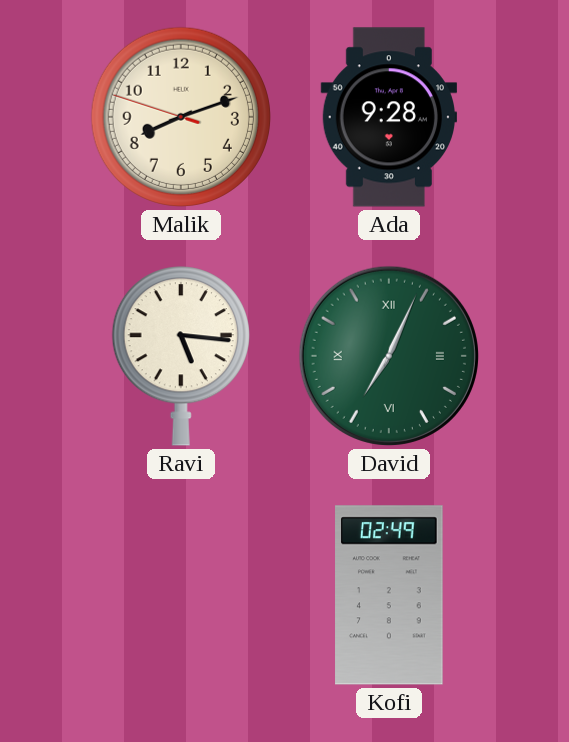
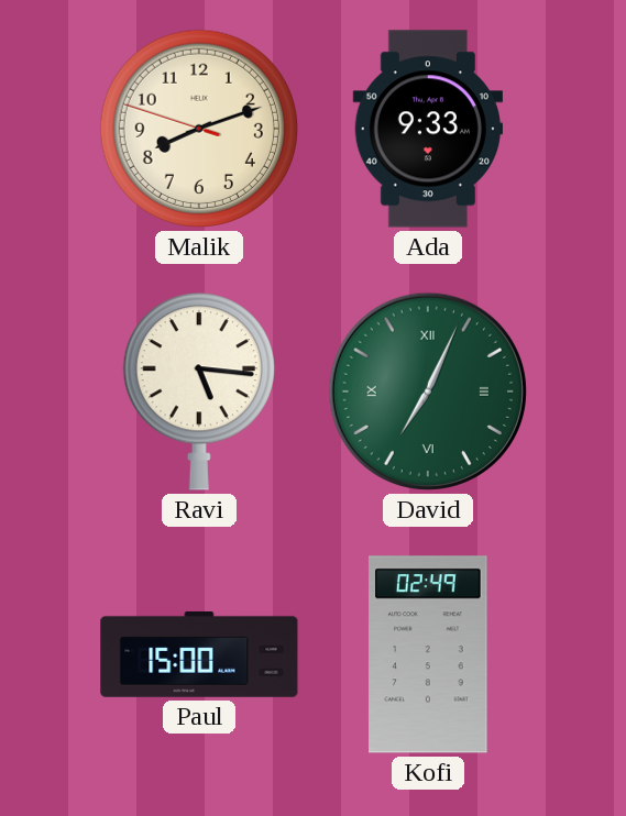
Ada: 9:28 -> 9:33 (427, 129)
Paul: none -> 15:00 (199, 654)
